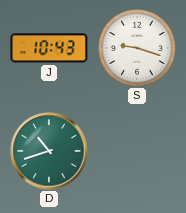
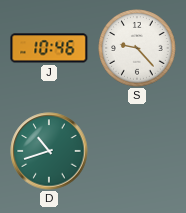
J: 10:43 -> 10:46 (49, 48)
S: 9:18 -> 9:23 (137, 48)
